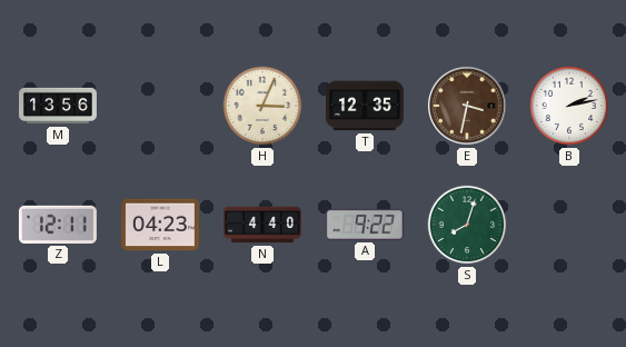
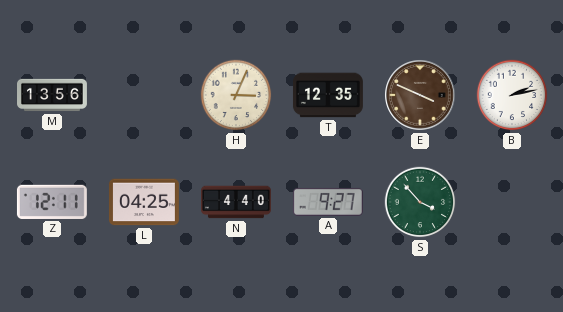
E: 3:32 -> 3:49 (421, 96)
L: 04:23 -> 04:25 (144, 202)
A: 9:22 -> 9:27 (328, 202)
S: 8:03 -> 3:53 (420, 202)
